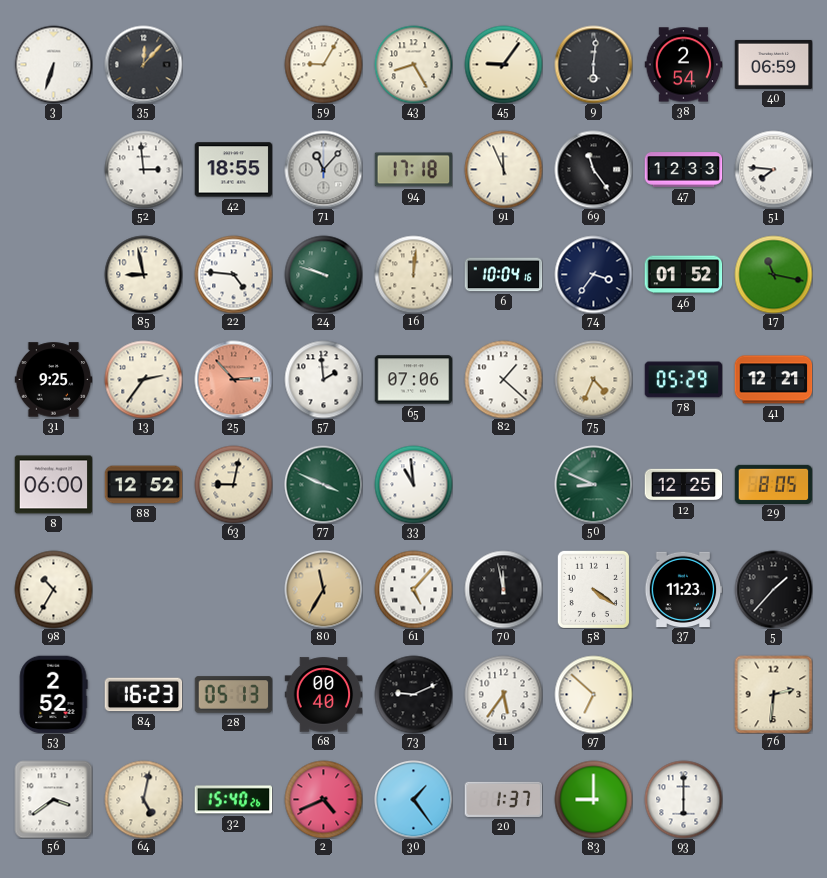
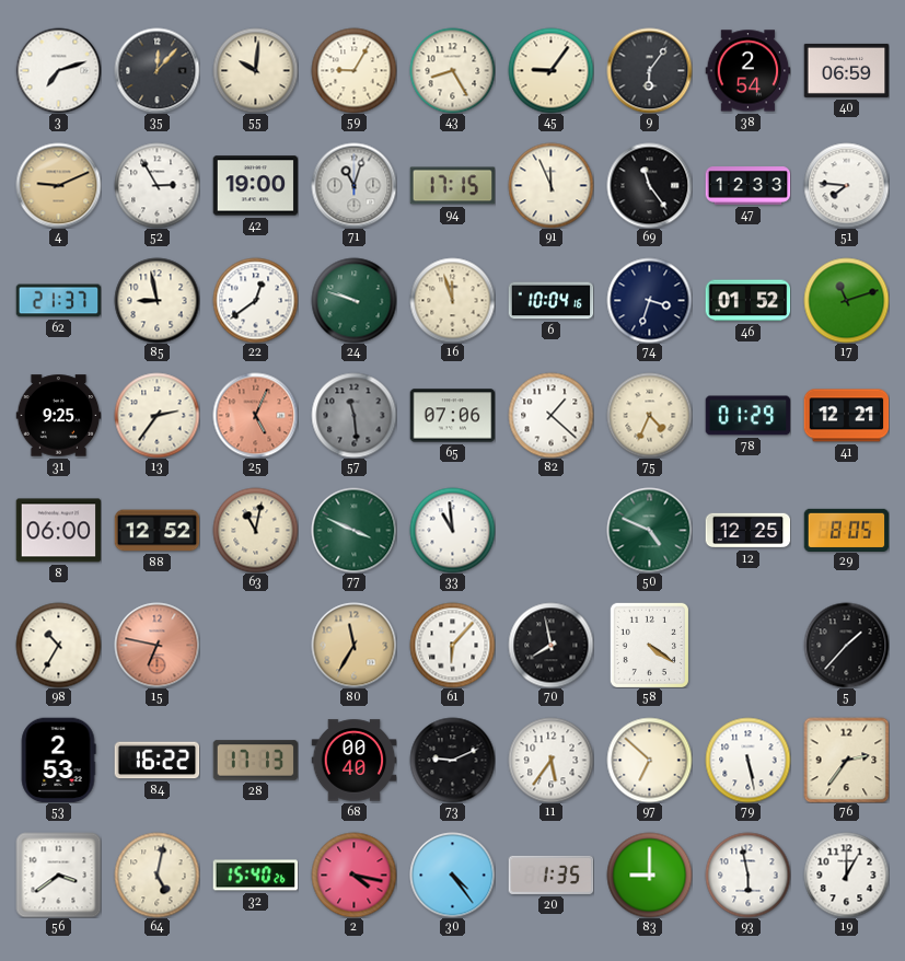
3: 6:33 -> 7:12 (58, 70)
55: none -> 10:01 (255, 70)
9: 6:01 -> 6:06 (649, 70)
4: none -> 9:11 (58, 185)
52: 2:59 -> 2:55 (156, 185)
42: 18:55 -> 19:00 (255, 186)
71: 11:07 -> 11:03 (353, 185)
94: 17:18 -> 17:15 (452, 186)
62: none -> 21:37 (58, 301)
22: 4:46 -> 12:39 (255, 300)
16: 12:01 -> 11:57 (452, 300)
74: 3:36 -> 3:33 (649, 300)
17: 11:17 -> 11:12 (846, 300)
25: 2:53 -> 5:04 (255, 415)
57: 1:59 -> 11:29 (353, 415)
57 dial: white -> grey (353, 415)
78: 05:29 -> 01:29 (747, 416)
63: 9:02 -> 11:02 (255, 530)
50: 8:49 -> 4:49 (649, 530)
15: none -> 6:47 (156, 645)
61: 5:07 -> 6:07 (452, 645)
70: 11:58 -> 7:58 (550, 645)
37: 11:23 -> none (683, 589)
53: 2:52 -> 2:53 (58, 760)
84: 16:23 -> 16:22 (156, 761)
28: 05:13 -> 17:13 (255, 761)
79: none -> 5:28 (747, 760)
76: 2:31 -> 2:36 (846, 760)
2: 4:41 -> 4:17 (353, 875)
30: 1:24 -> 4:24 (452, 875)
20: 1:37 -> 1:35 (550, 875)
93: 6:00 -> 5:58 (747, 875)
19: none -> 1:00 (846, 875)
